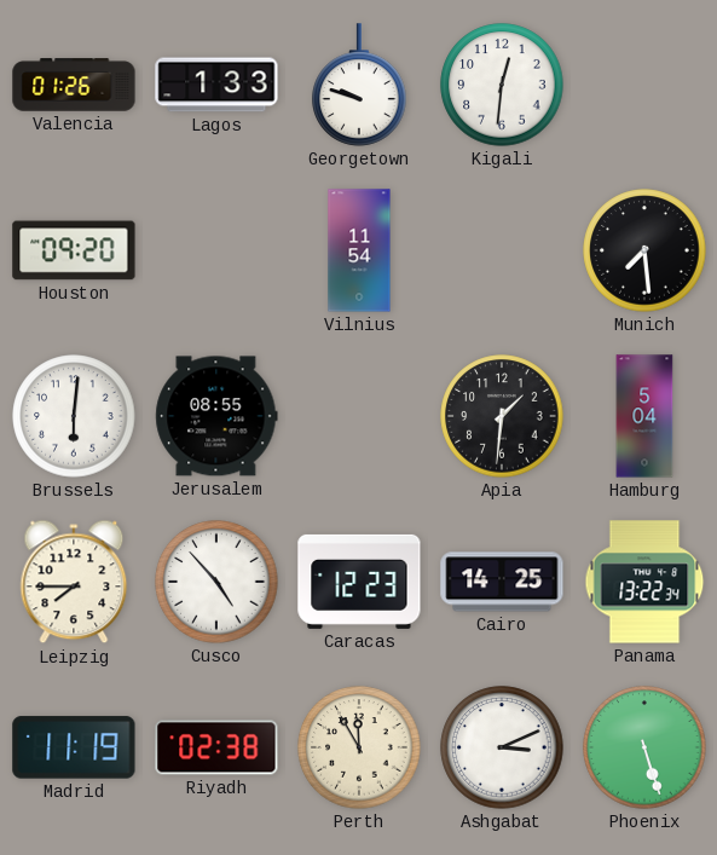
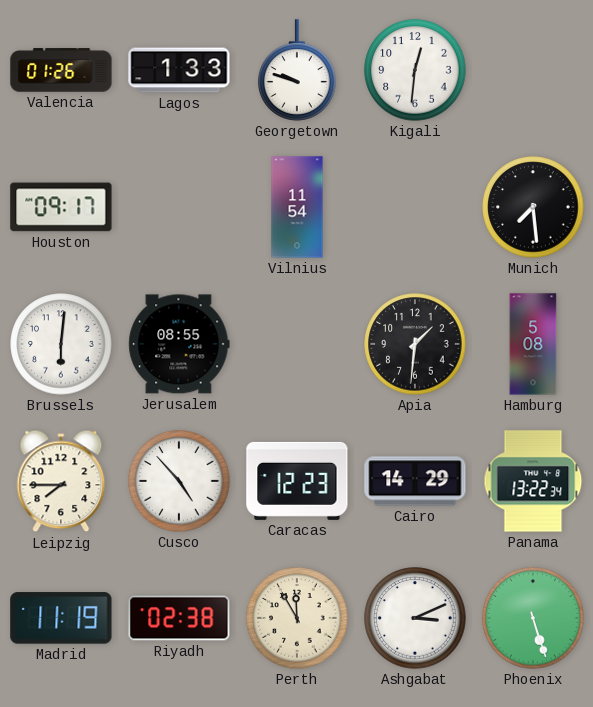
Houston: 09:20 -> 09:17 (61, 207)
Hamburg: 5:04 -> 5:08 (533, 344)
Cairo: 14:25 -> 14:29 (415, 481)
